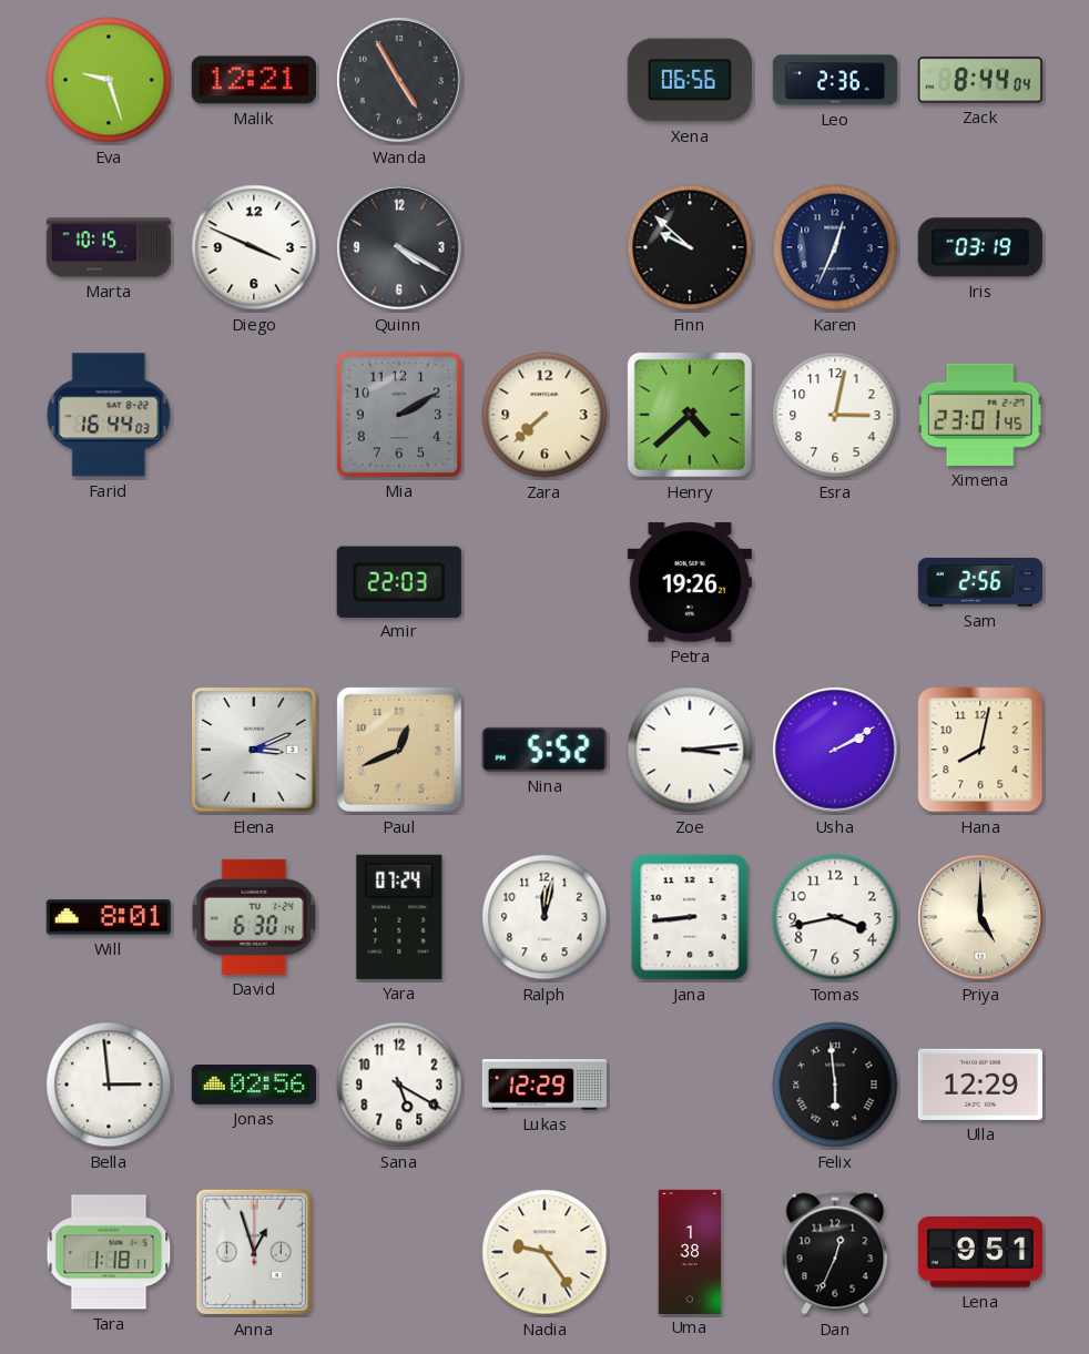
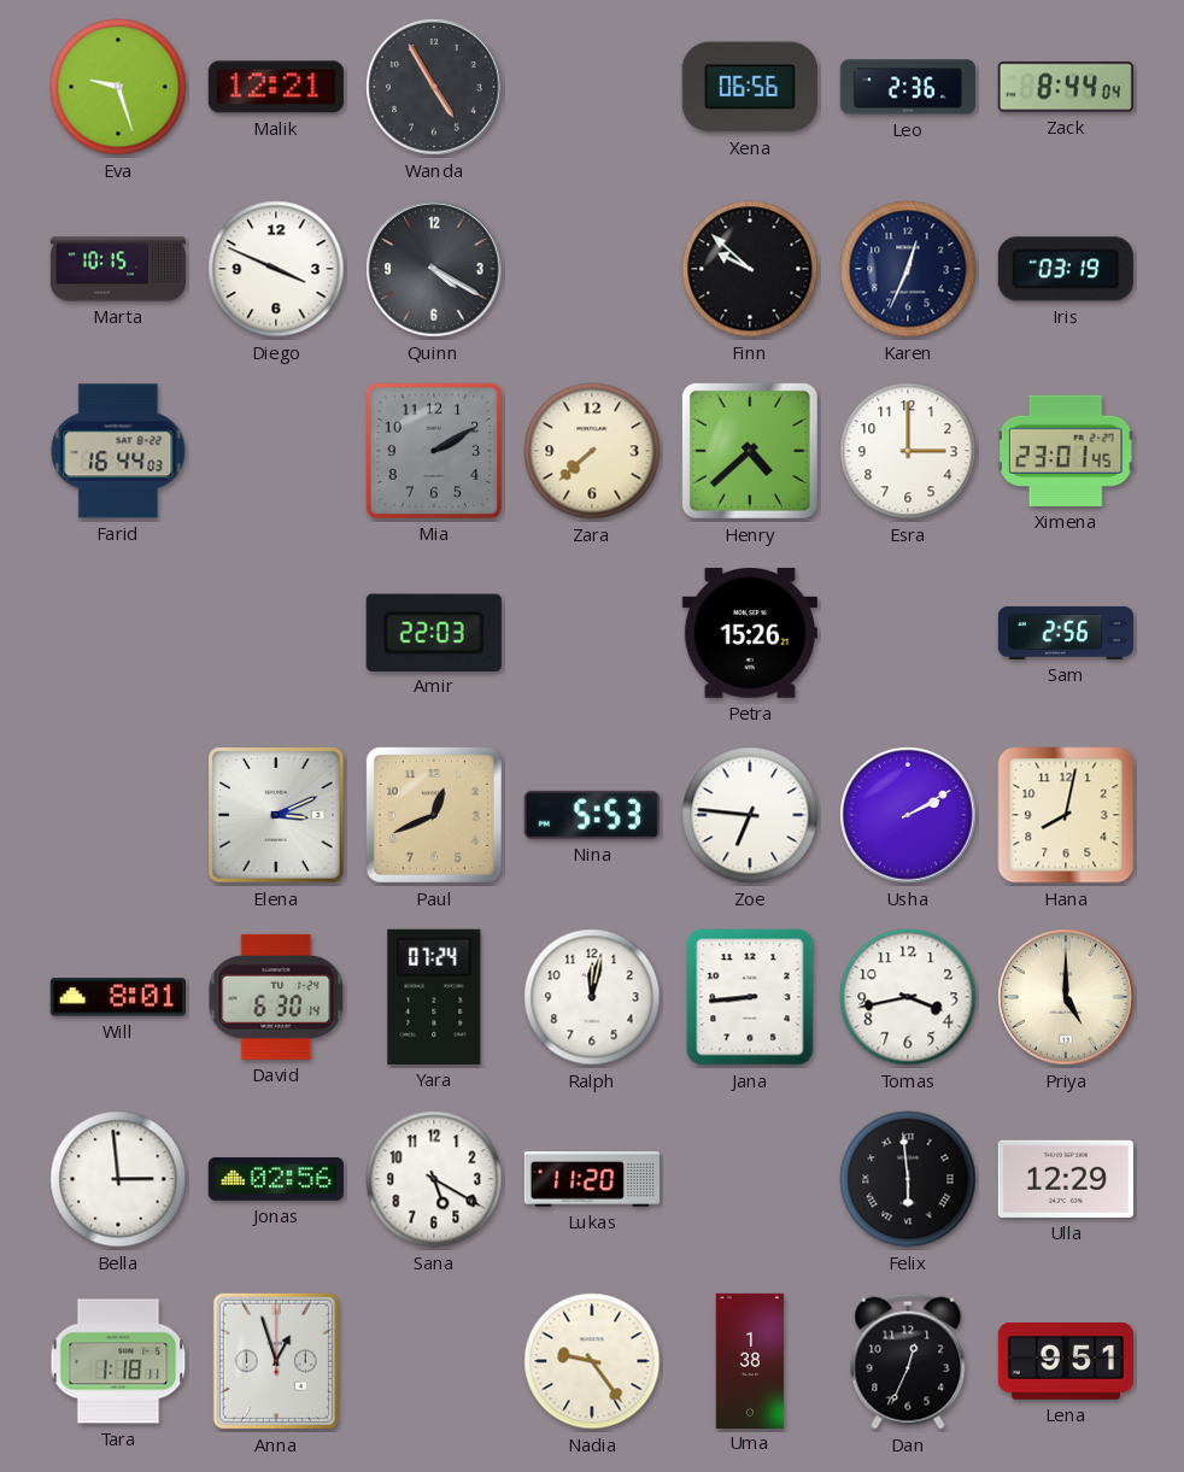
Esra: 3:02 -> 3:00 (908, 451)
Petra: 19:26 -> 15:26 (750, 633)
Nina: 5:52 -> 5:53 (592, 815)
Zoe: 3:14 -> 6:46 (750, 815)
Lukas: 12:29 -> 11:20 (592, 1179)
